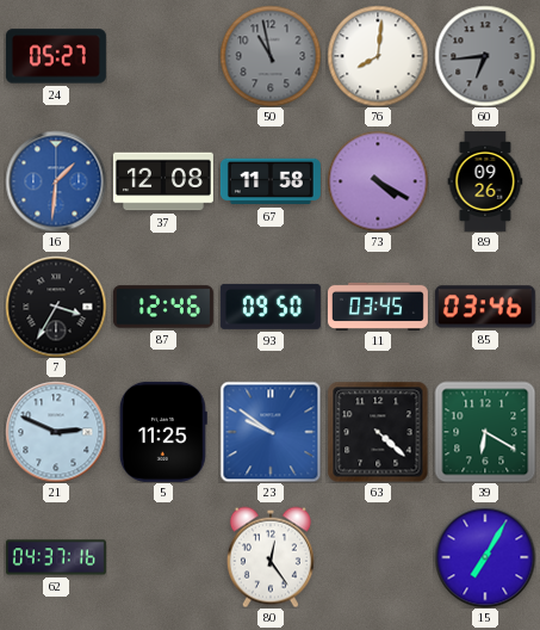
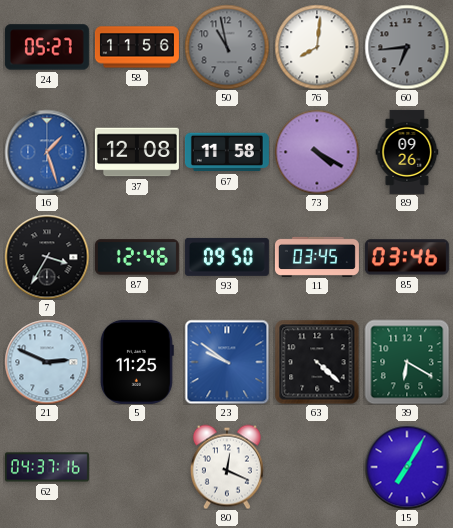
58: none -> 11:56 (137, 47)
16: 1:31 -> 1:27 (47, 152)
80: 12:24 -> 12:19 (227, 467)
